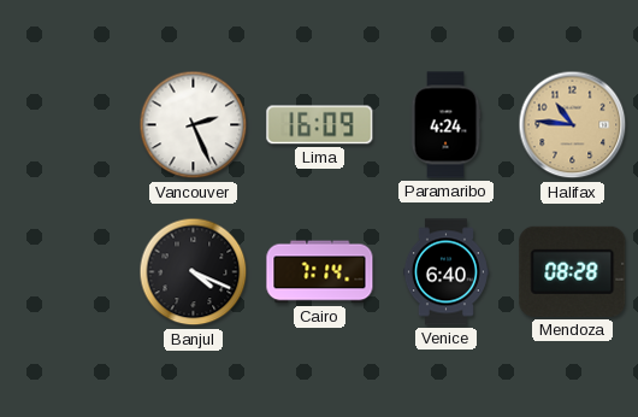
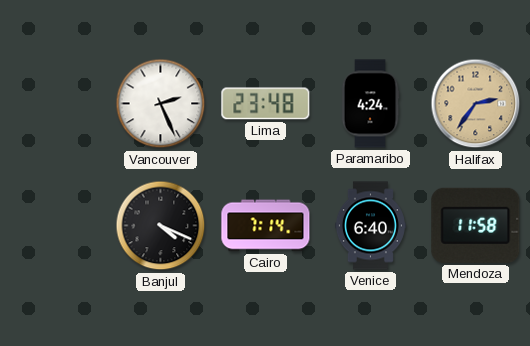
Lima: 16:09 -> 23:48 (266, 104)
Halifax: 10:46 -> 2:36 (476, 104)
Mendoza: 08:28 -> 11:58 (476, 225)
